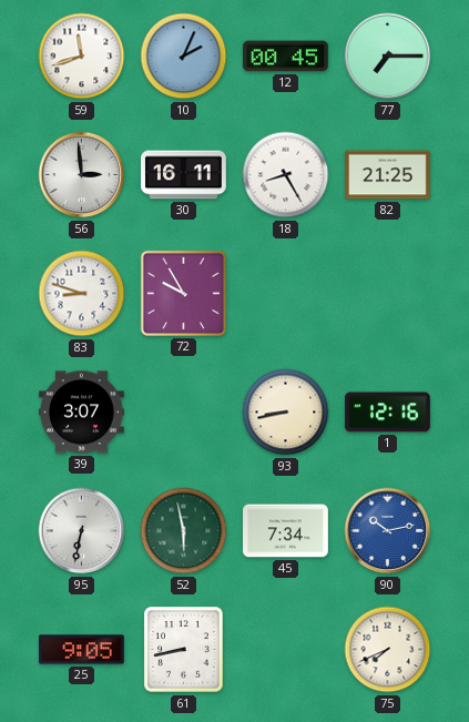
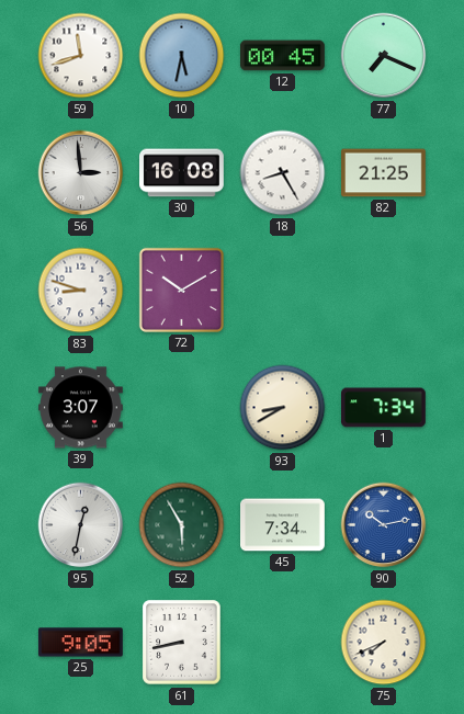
10: 2:04 -> 5:32 (182, 56)
77: 7:15 -> 7:19 (384, 56)
30: 16:11 -> 16:08 (182, 173)
72: 9:55 -> 10:10 (181, 290)
93: 8:43 -> 8:40 (283, 408)
1: 12:16 -> 7:34 (384, 408)
95: 6:32 -> 12:32 (81, 525)
52: 5:58 -> 5:55 (182, 525)
